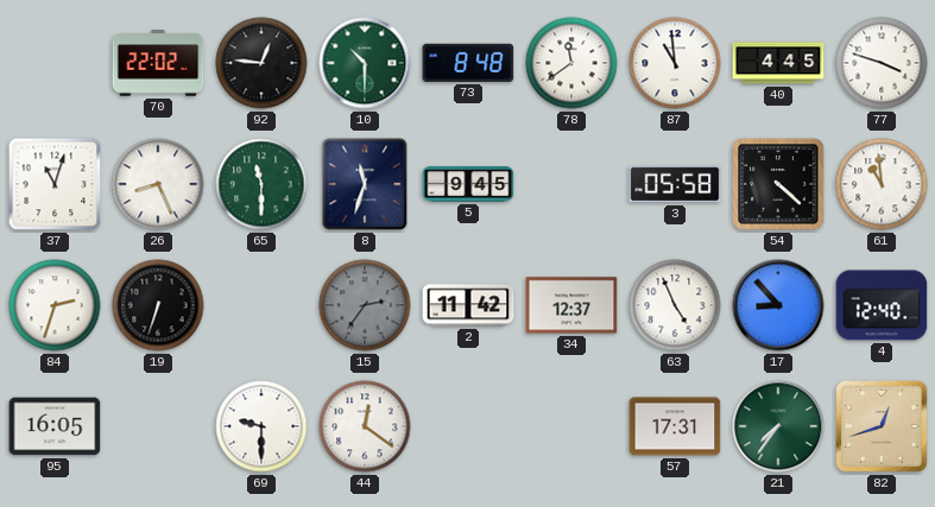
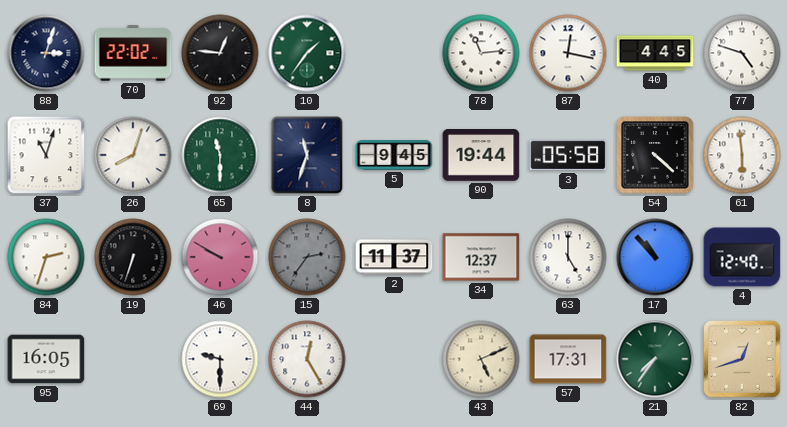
88: none -> 3:03 (46, 53)
10: 10:30 -> 1:36 (307, 53)
73: 8:48 -> none (468, 63)
78: 11:39 -> 11:14 (481, 53)
87: 10:59 -> 12:17 (568, 53)
77: 3:48 -> 4:48 (742, 53)
26: 8:26 -> 8:03 (133, 155)
90: none -> 19:44 (481, 155)
61: 10:59 -> 5:59 (742, 155)
46: none -> 9:50 (220, 257)
2: 11:42 -> 11:37 (394, 257)
63: 4:56 -> 5:00 (568, 257)
17: 8:53 -> 10:53 (655, 257)
44: 12:21 -> 12:25 (307, 359)
43: none -> 5:11 (481, 359)
